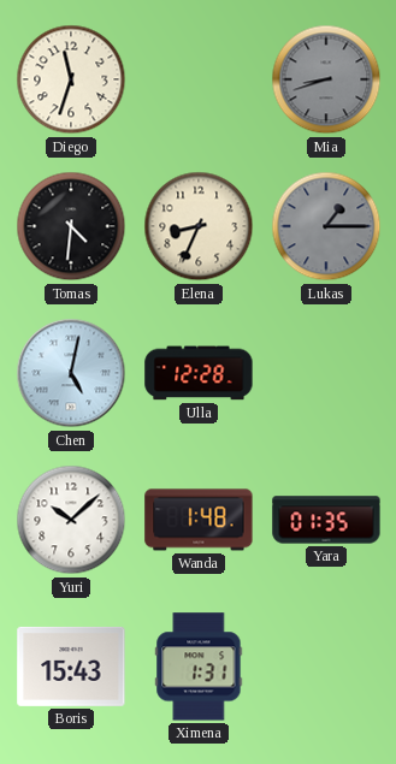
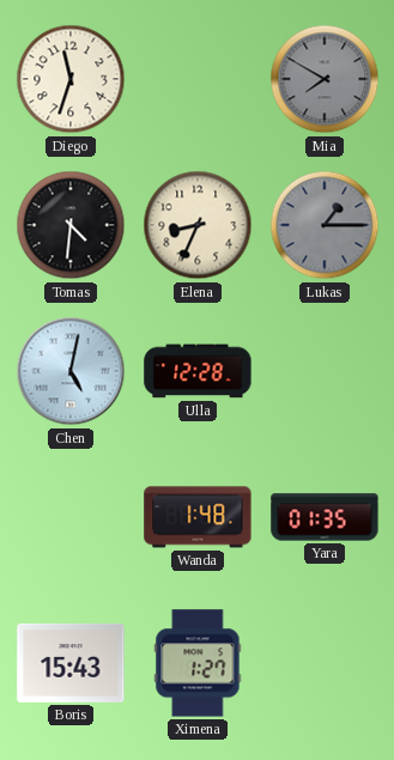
Mia: 8:42 -> 7:50 (325, 79)
Yuri: 10:08 -> none (71, 520)
Ximena: 1:31 -> 1:27 (198, 663)
